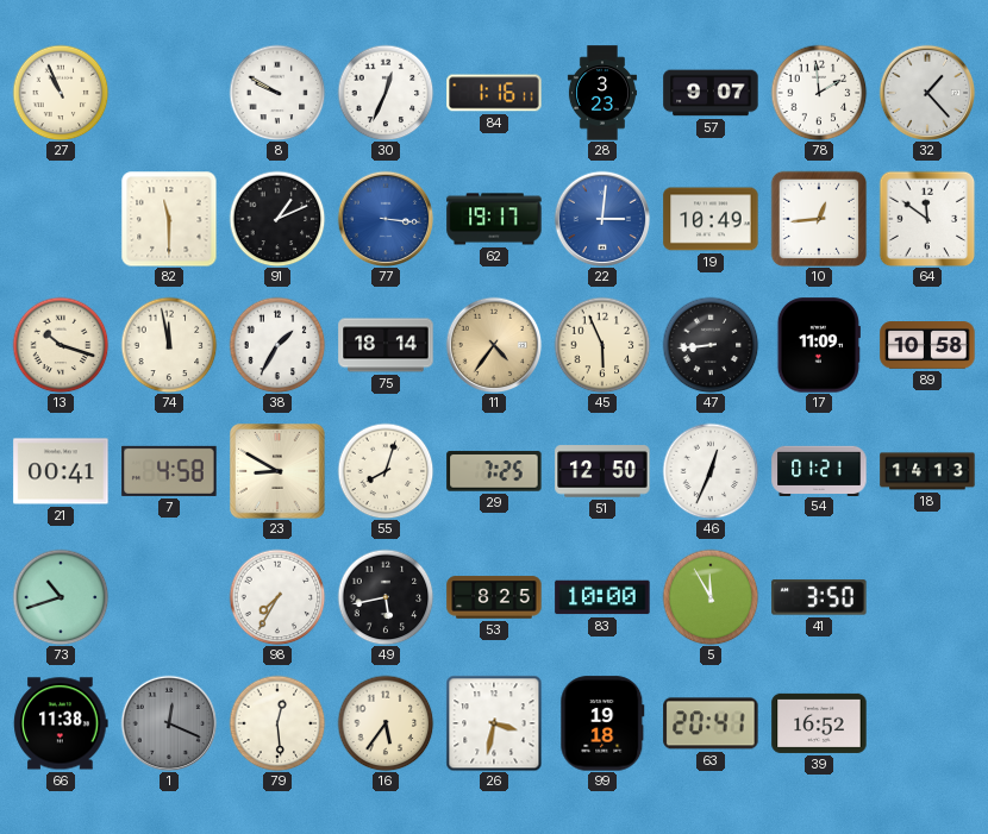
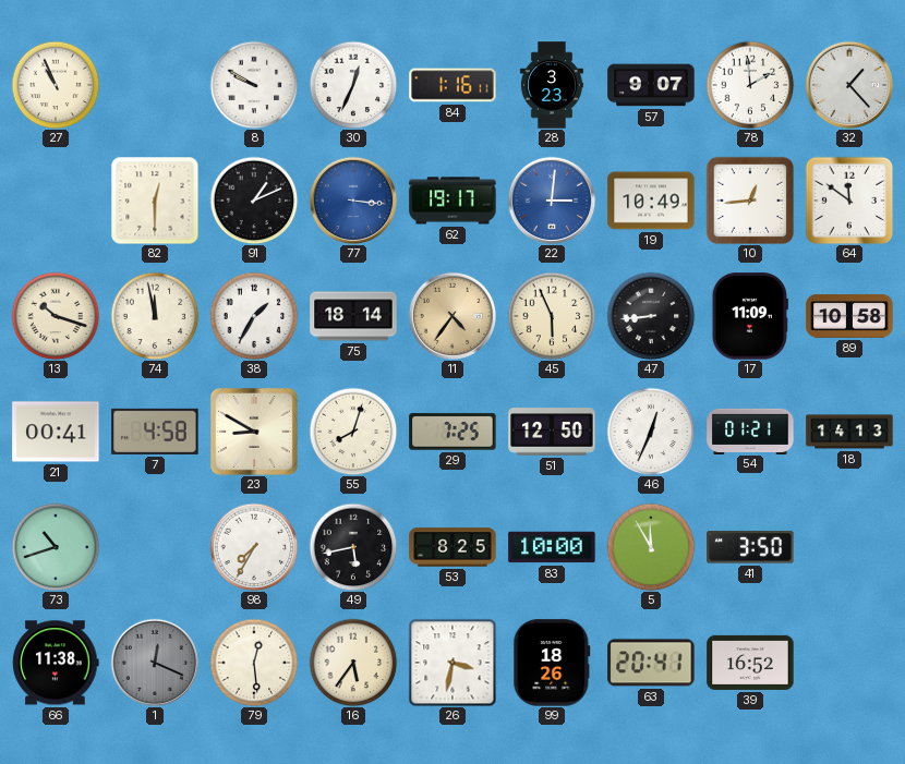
82: 11:30 -> 12:30 (155, 201)
99: 19:18 -> 18:26 (552, 663)
